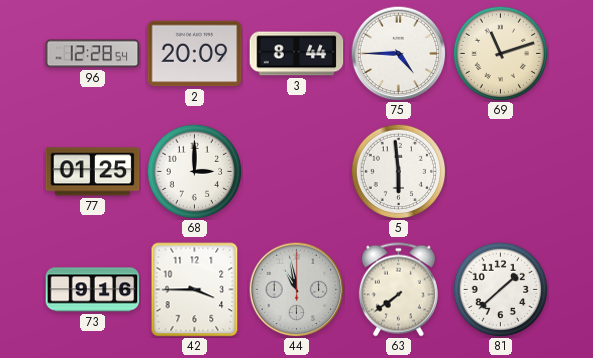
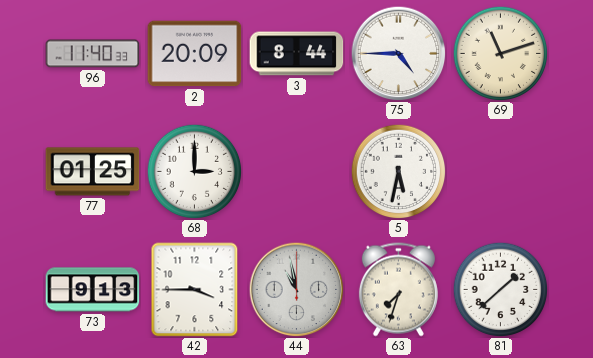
96: 12:28 -> 11:40 (93, 54)
5: 5:59 -> 5:32 (398, 171)
73: 9:16 -> 9:13 (93, 290)
63: 7:39 -> 7:33 (398, 290)
